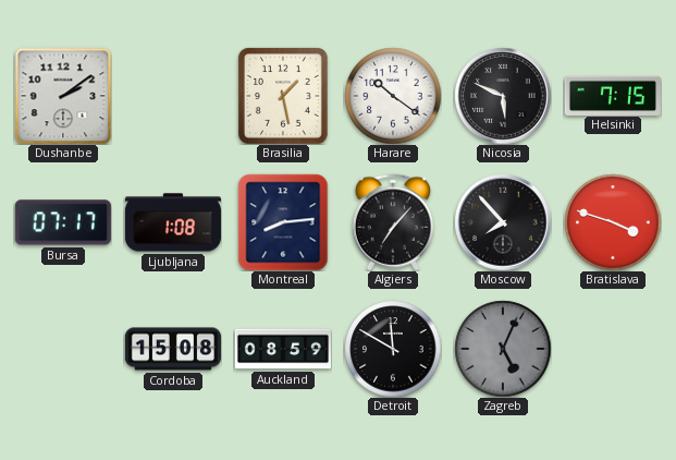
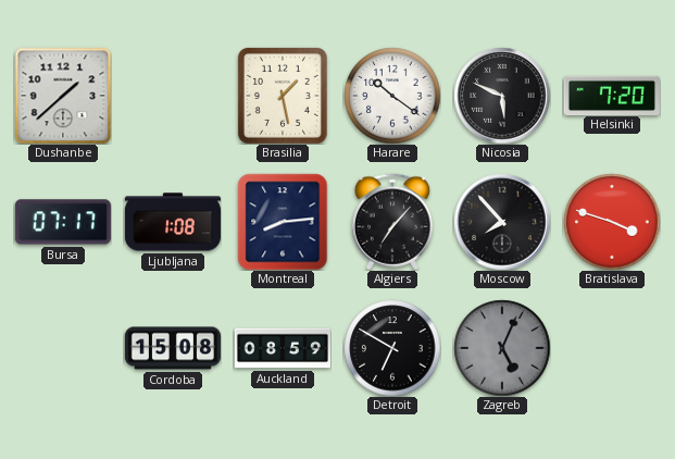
Dushanbe: 2:09 -> 1:38 (63, 96)
Helsinki: 7:15 -> 7:20 (612, 95)
Detroit: 11:50 -> 6:50 (392, 348)
